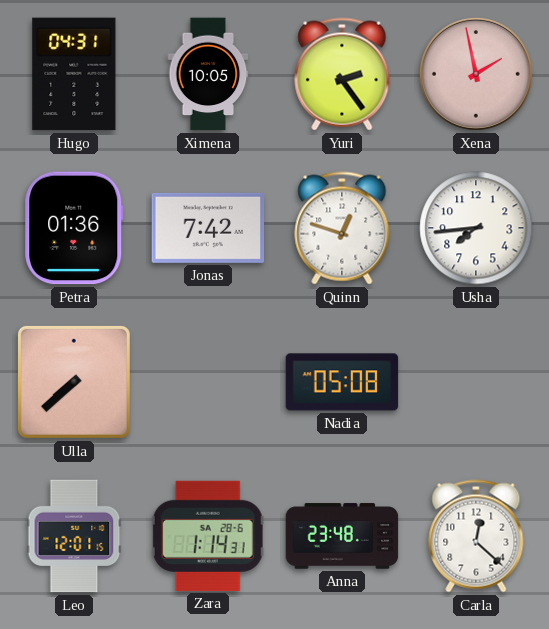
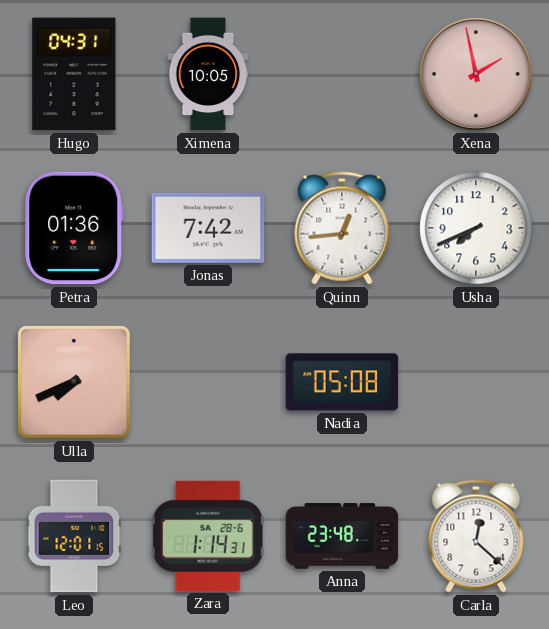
Yuri: 2:24 -> none (342, 74)
Quinn: 12:48 -> 12:44 (342, 228)
Usha: 7:44 -> 7:41 (476, 228)
Ulla: 7:38 -> 7:41 (74, 382)
